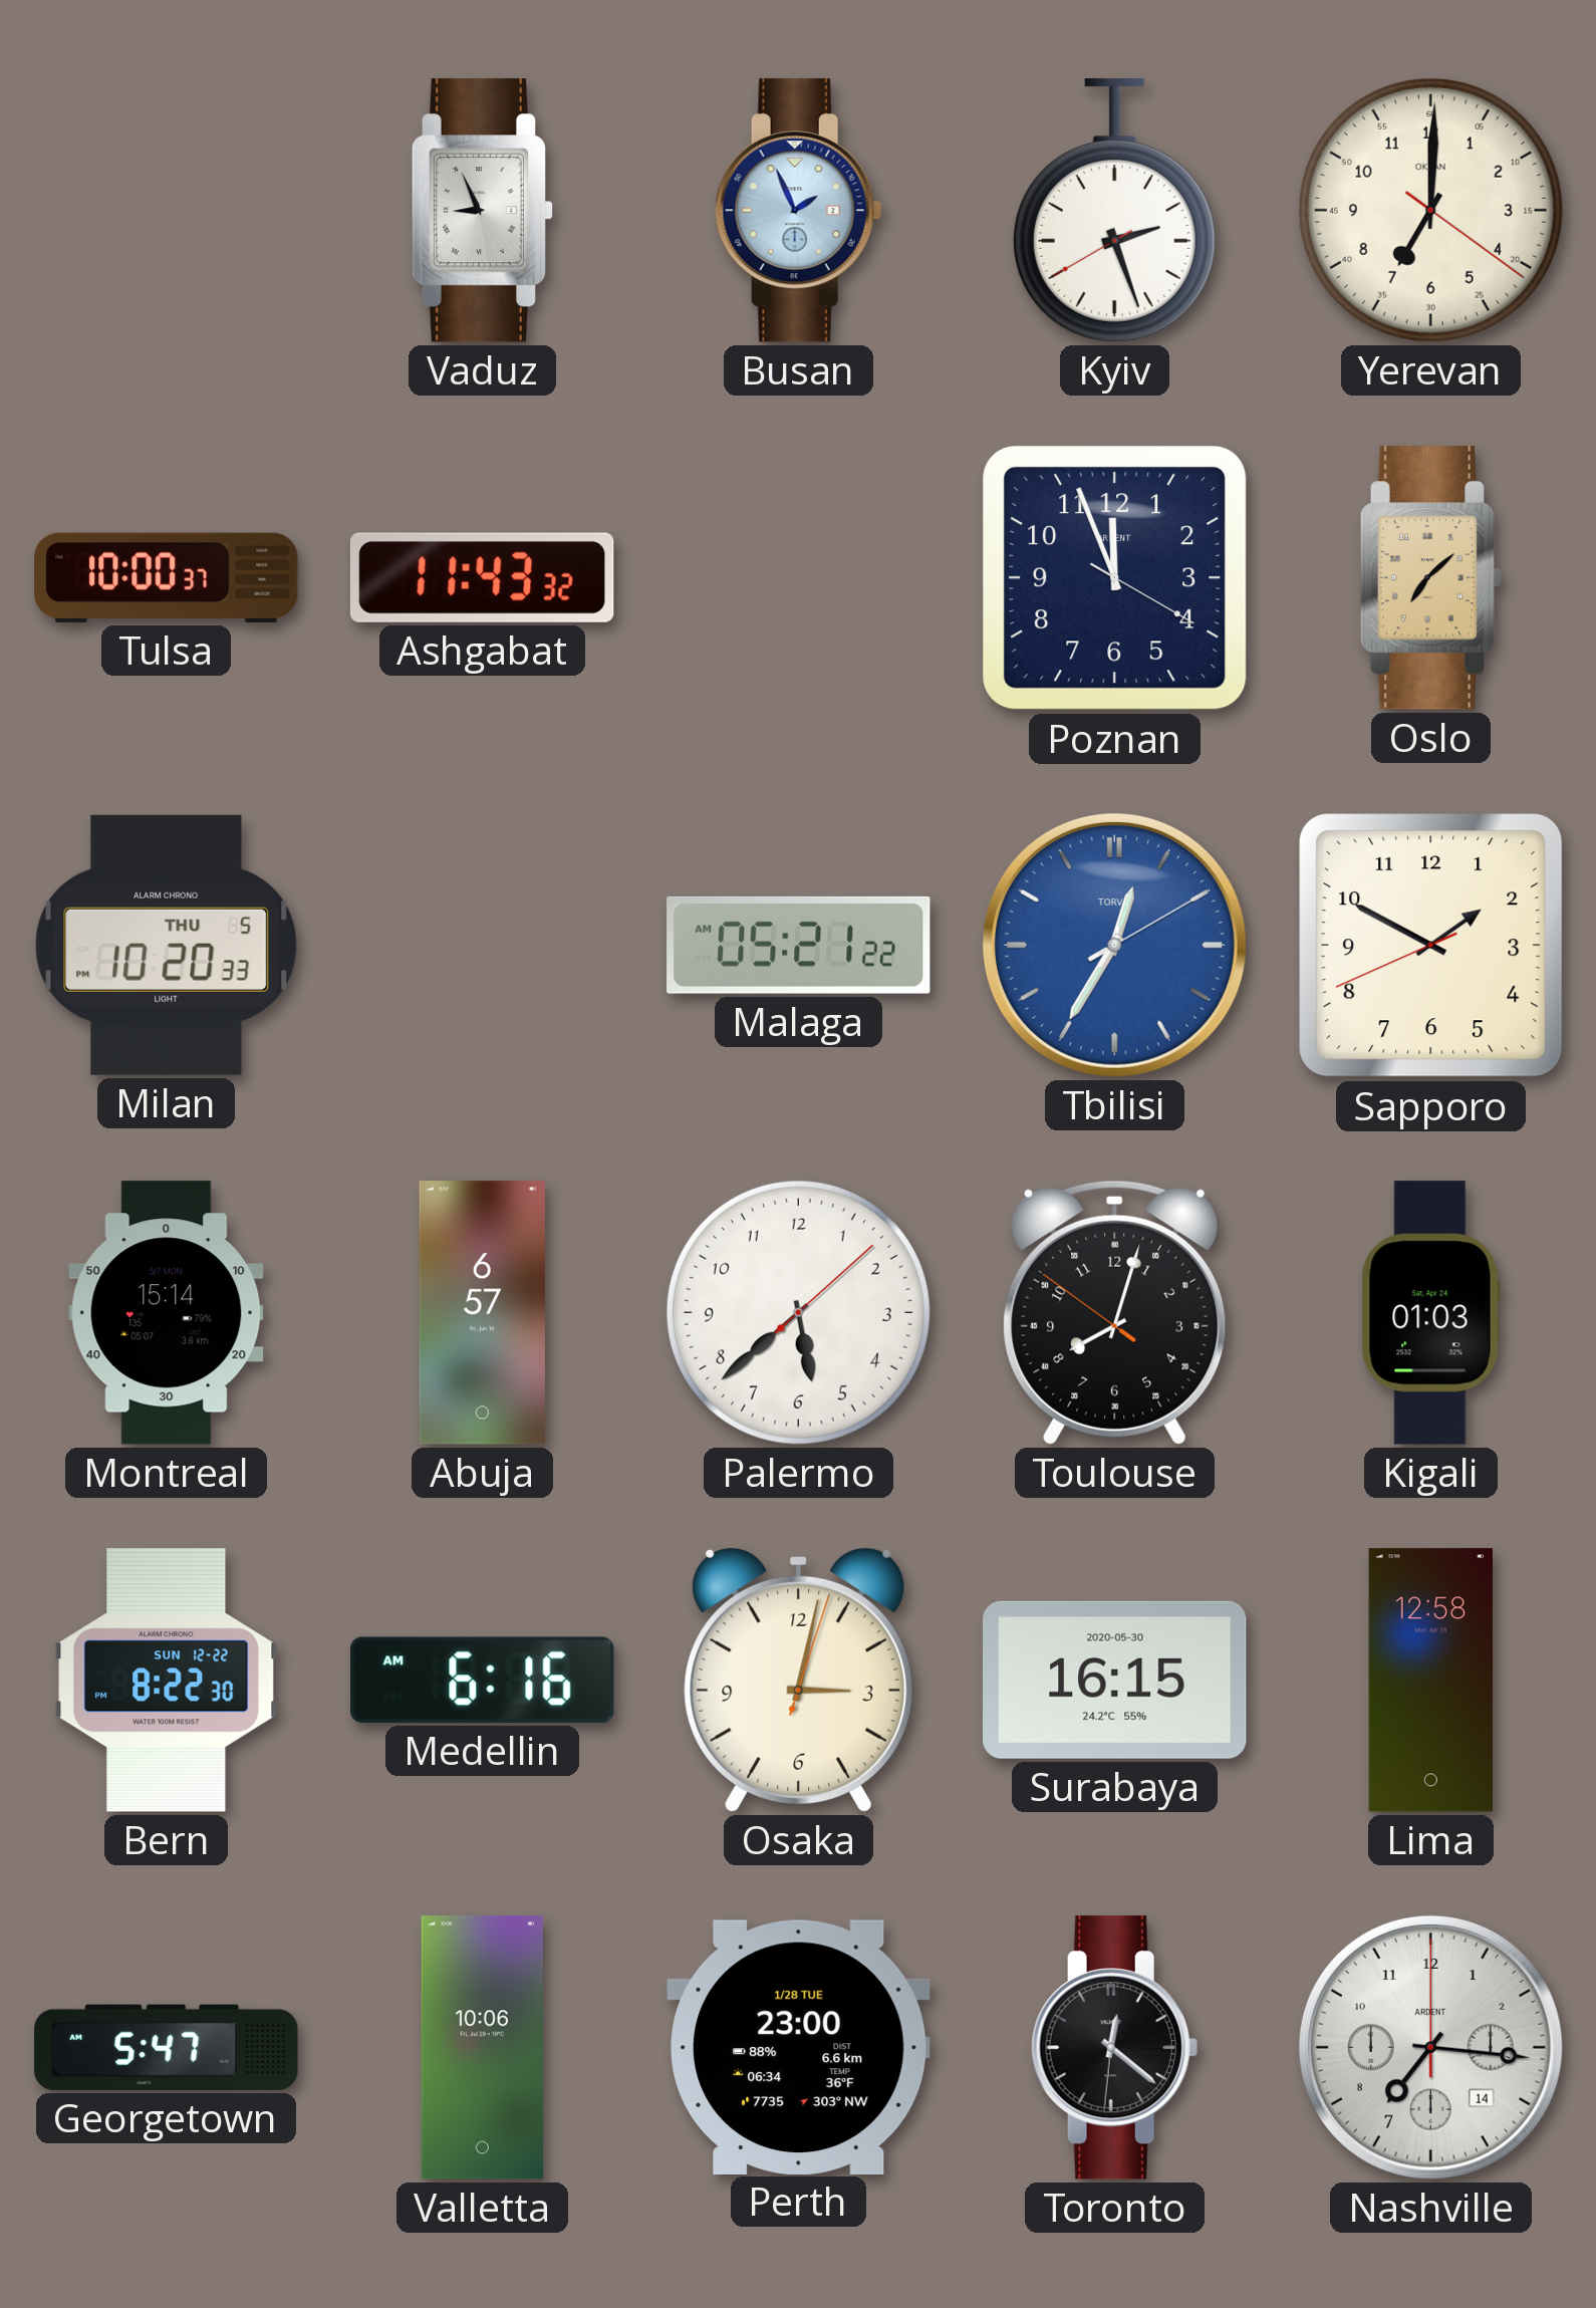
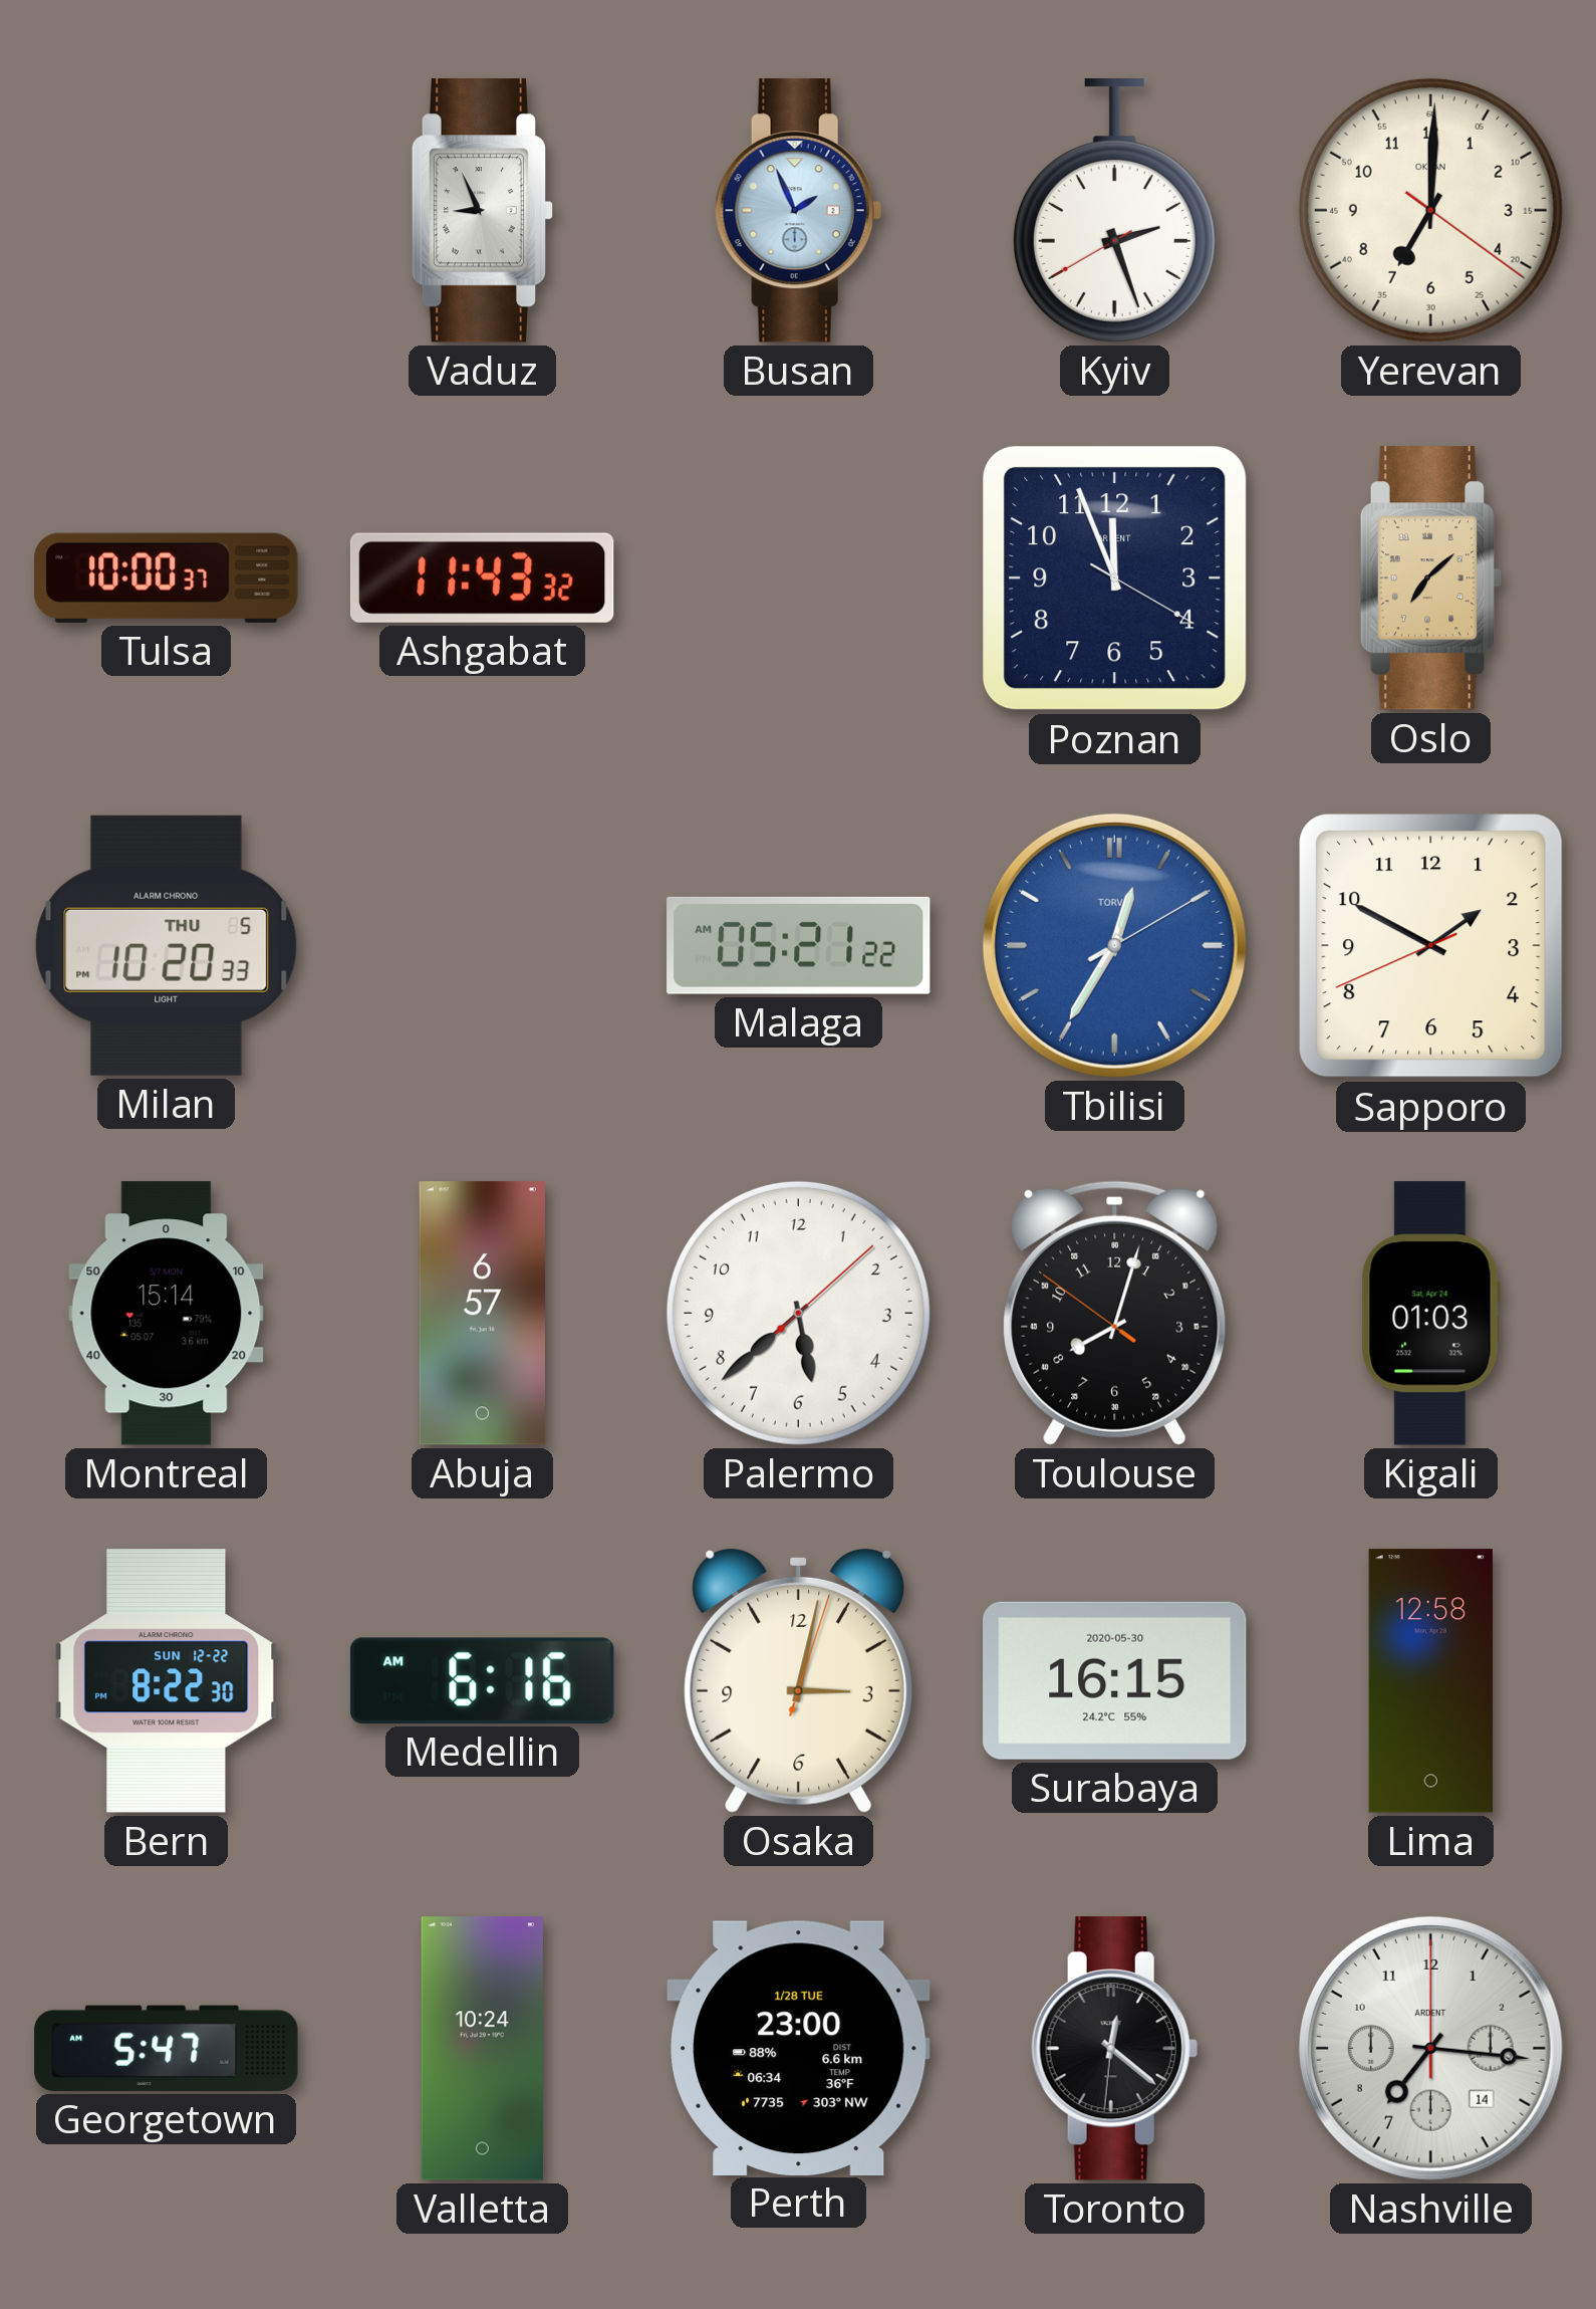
Valletta: 10:06 -> 10:24 (482, 2049)
